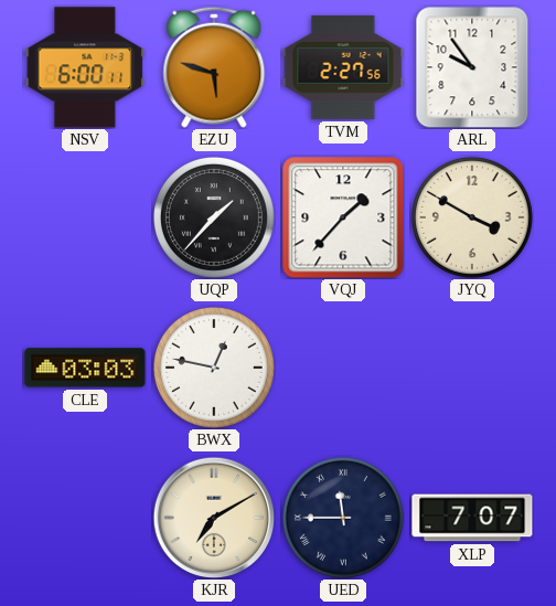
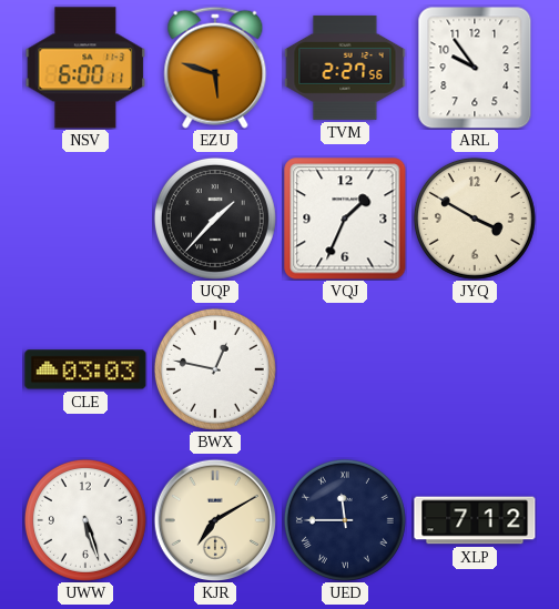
VQJ: 1:37 -> 1:34 (345, 219)
UWW: none -> 5:27 (85, 520)
XLP: 7:07 -> 7:12 (475, 520)
